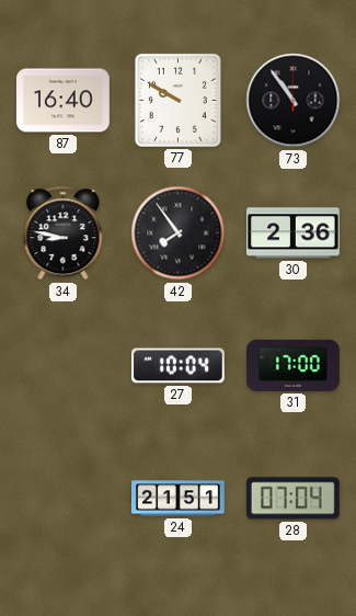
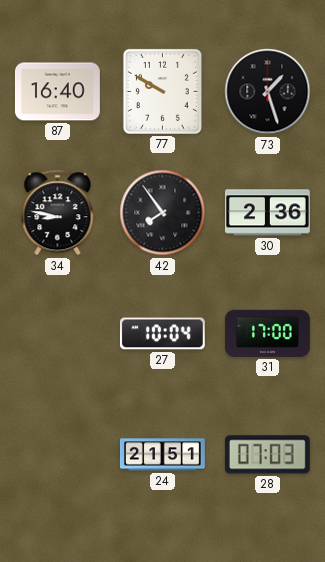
73: 10:54 -> 1:27 (268, 92)
28: 07:04 -> 07:03 (267, 455)
